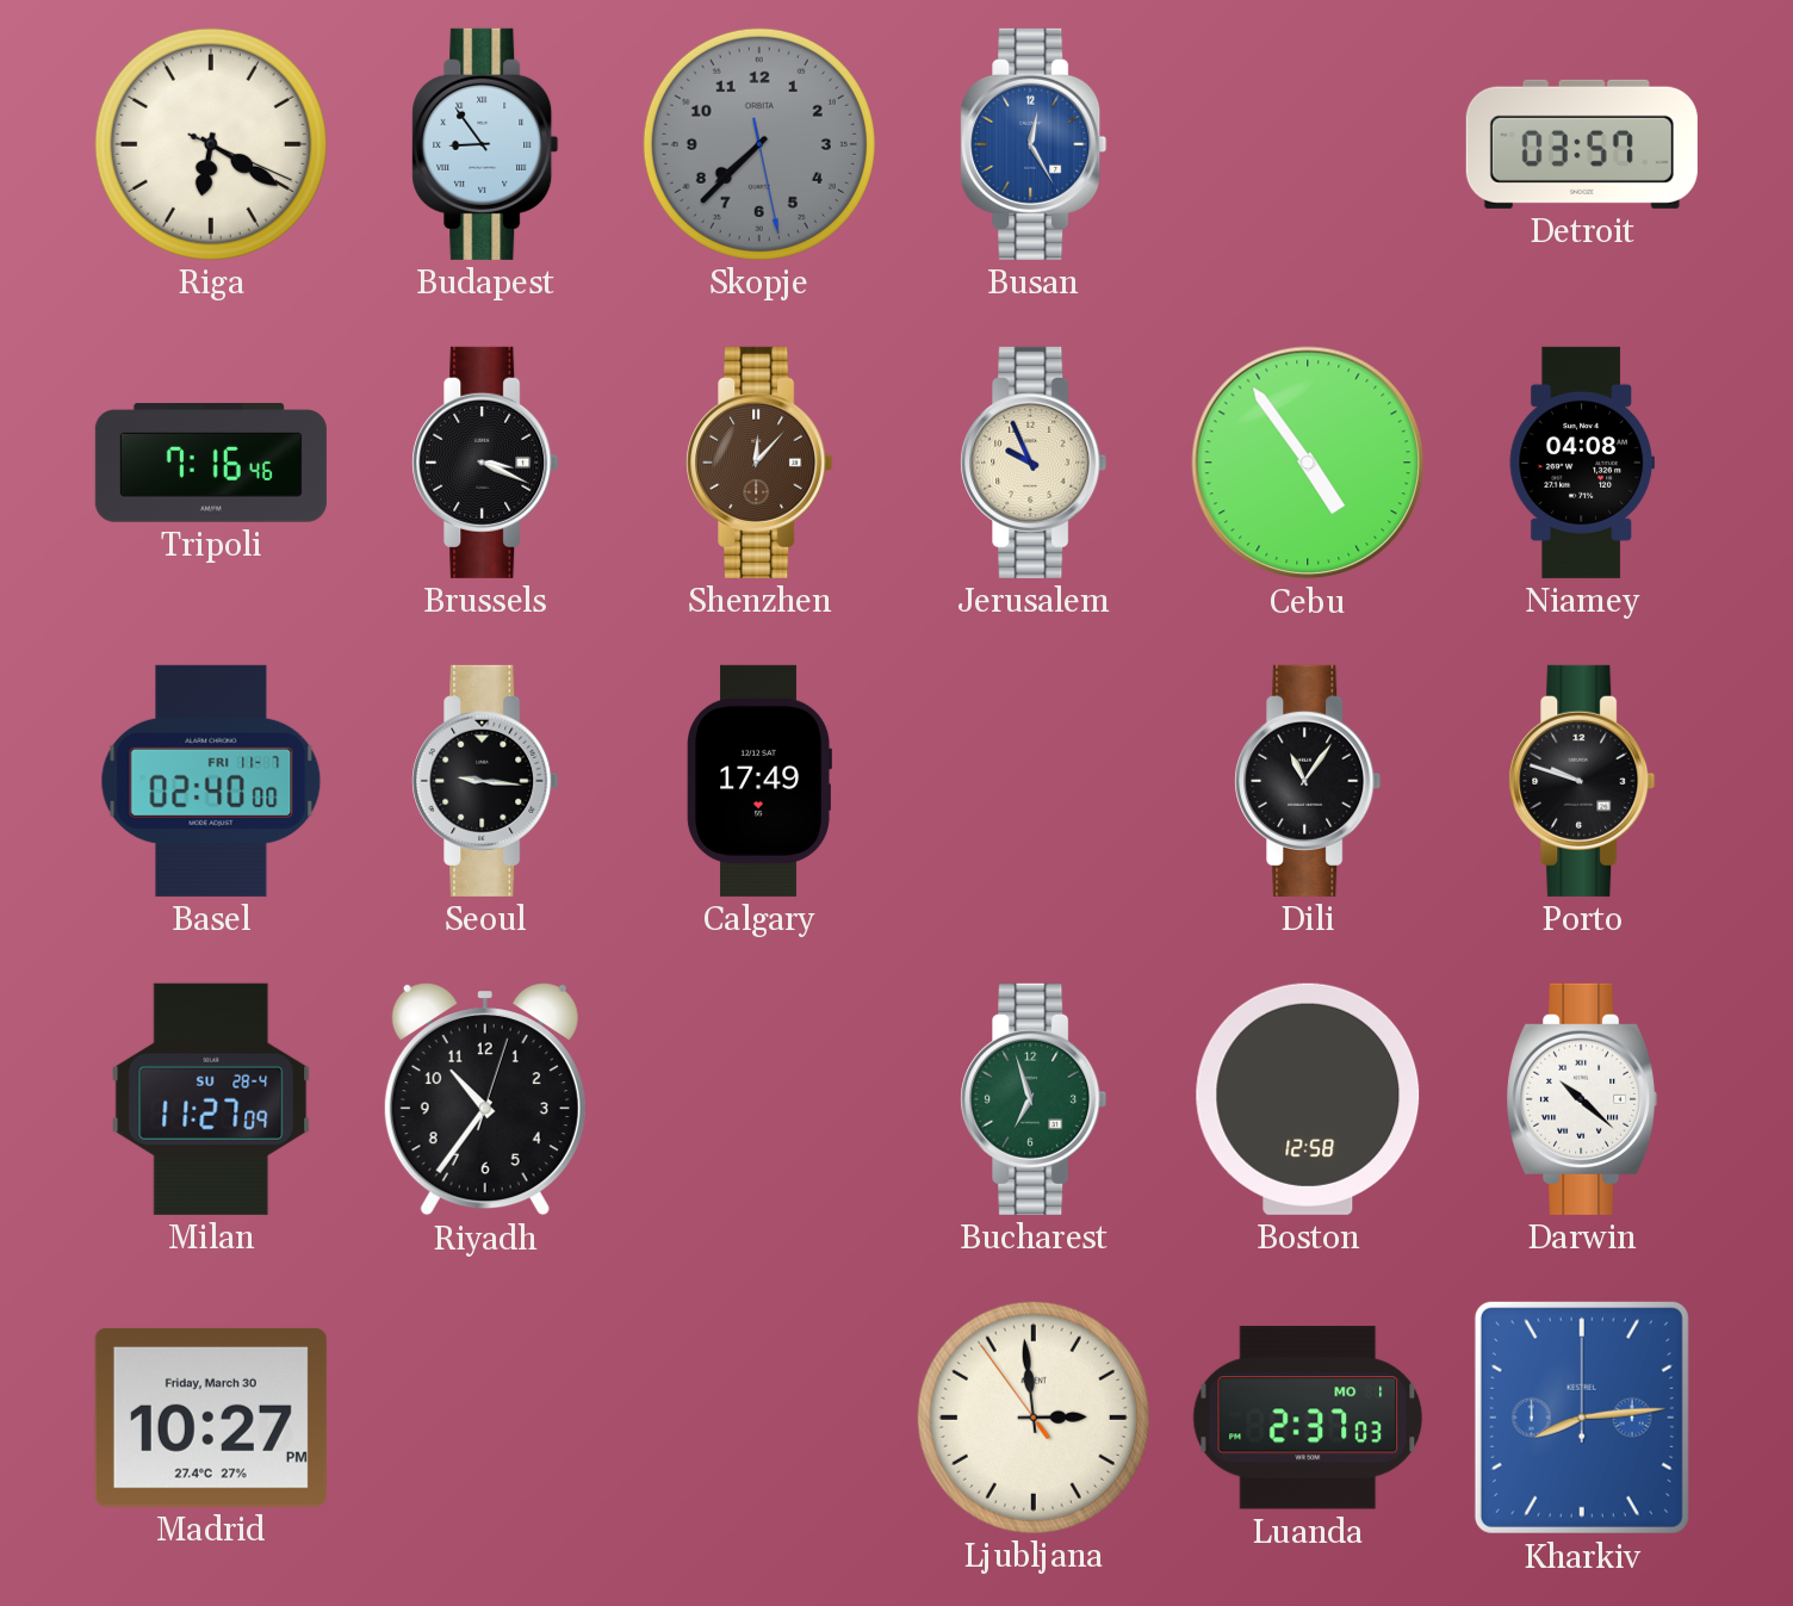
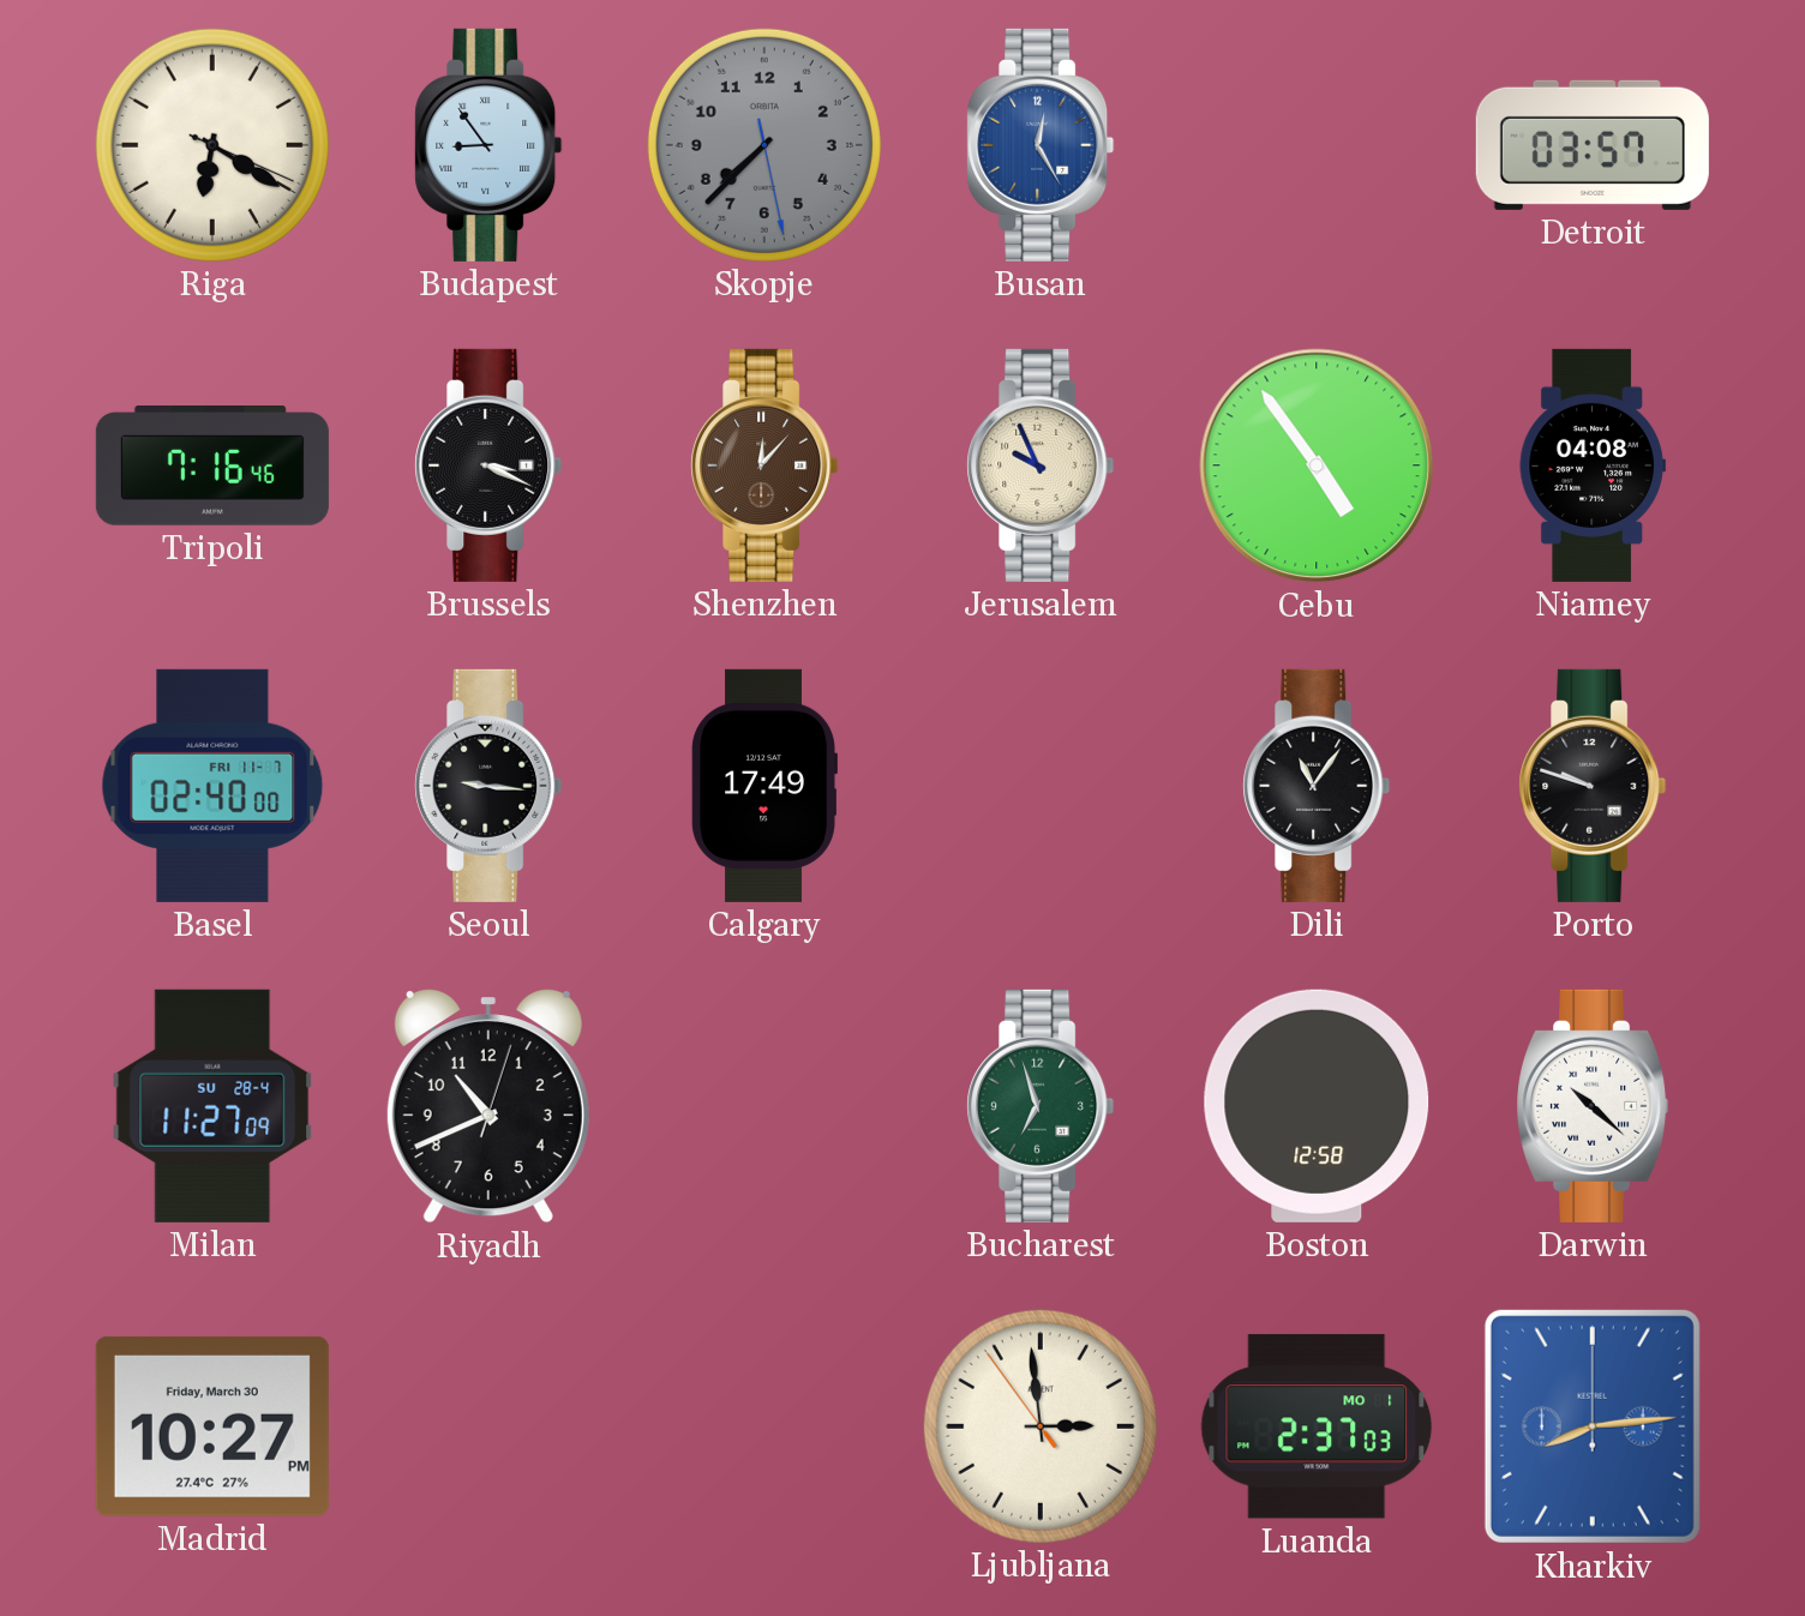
Riyadh: 10:36 -> 10:41 (488, 1107)
